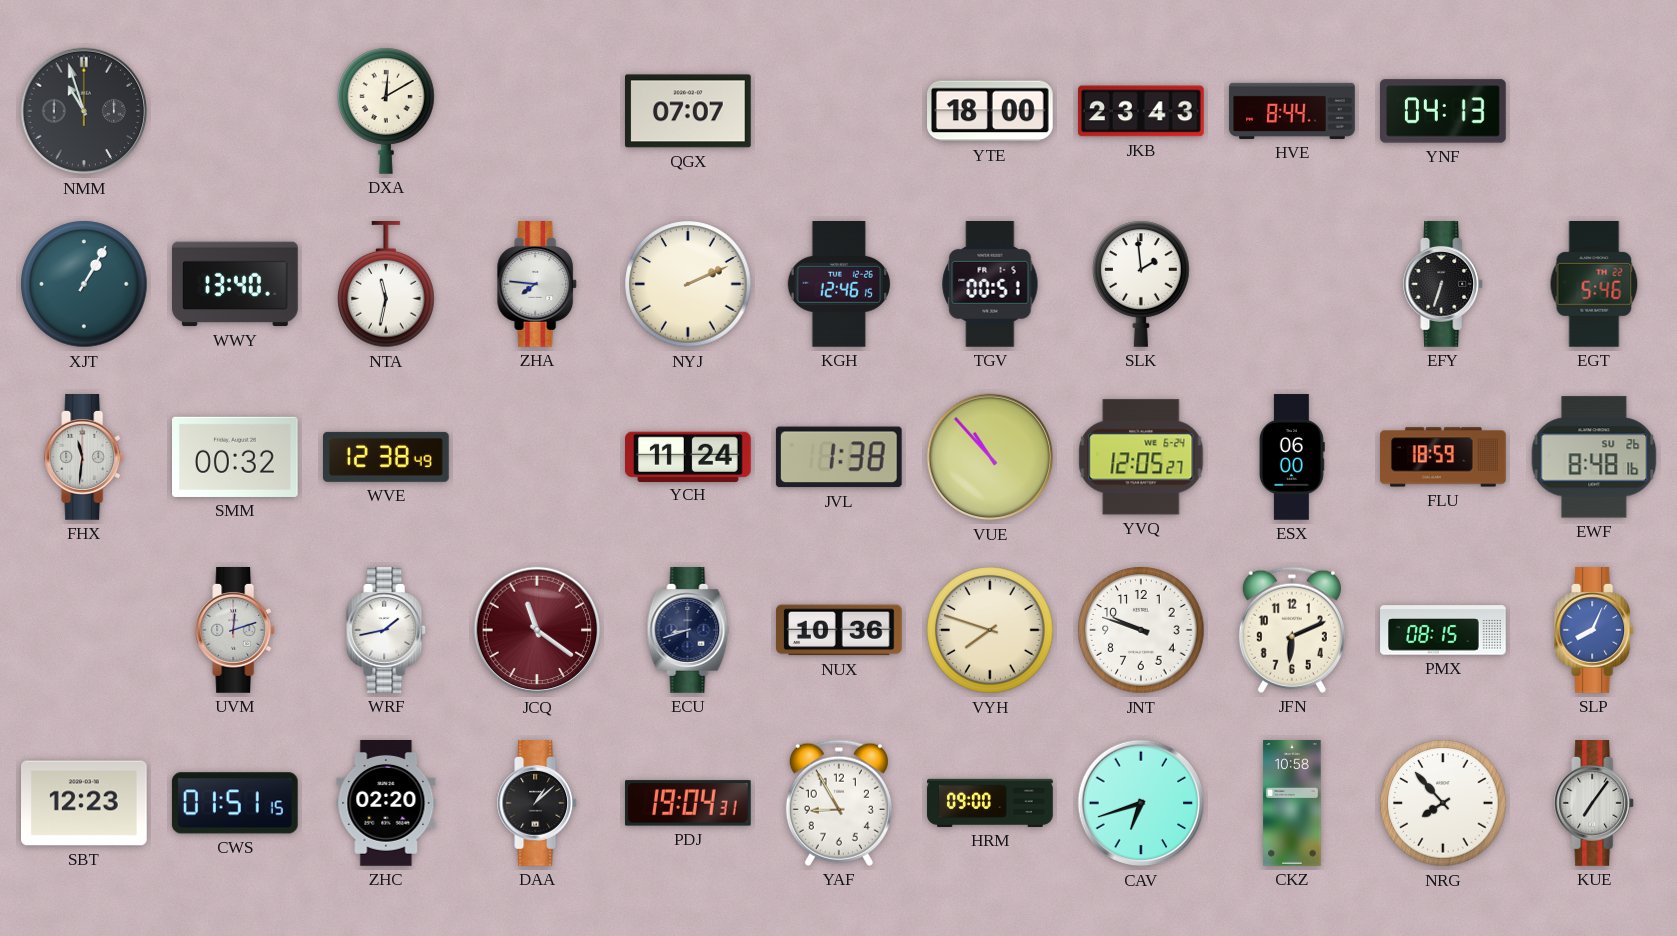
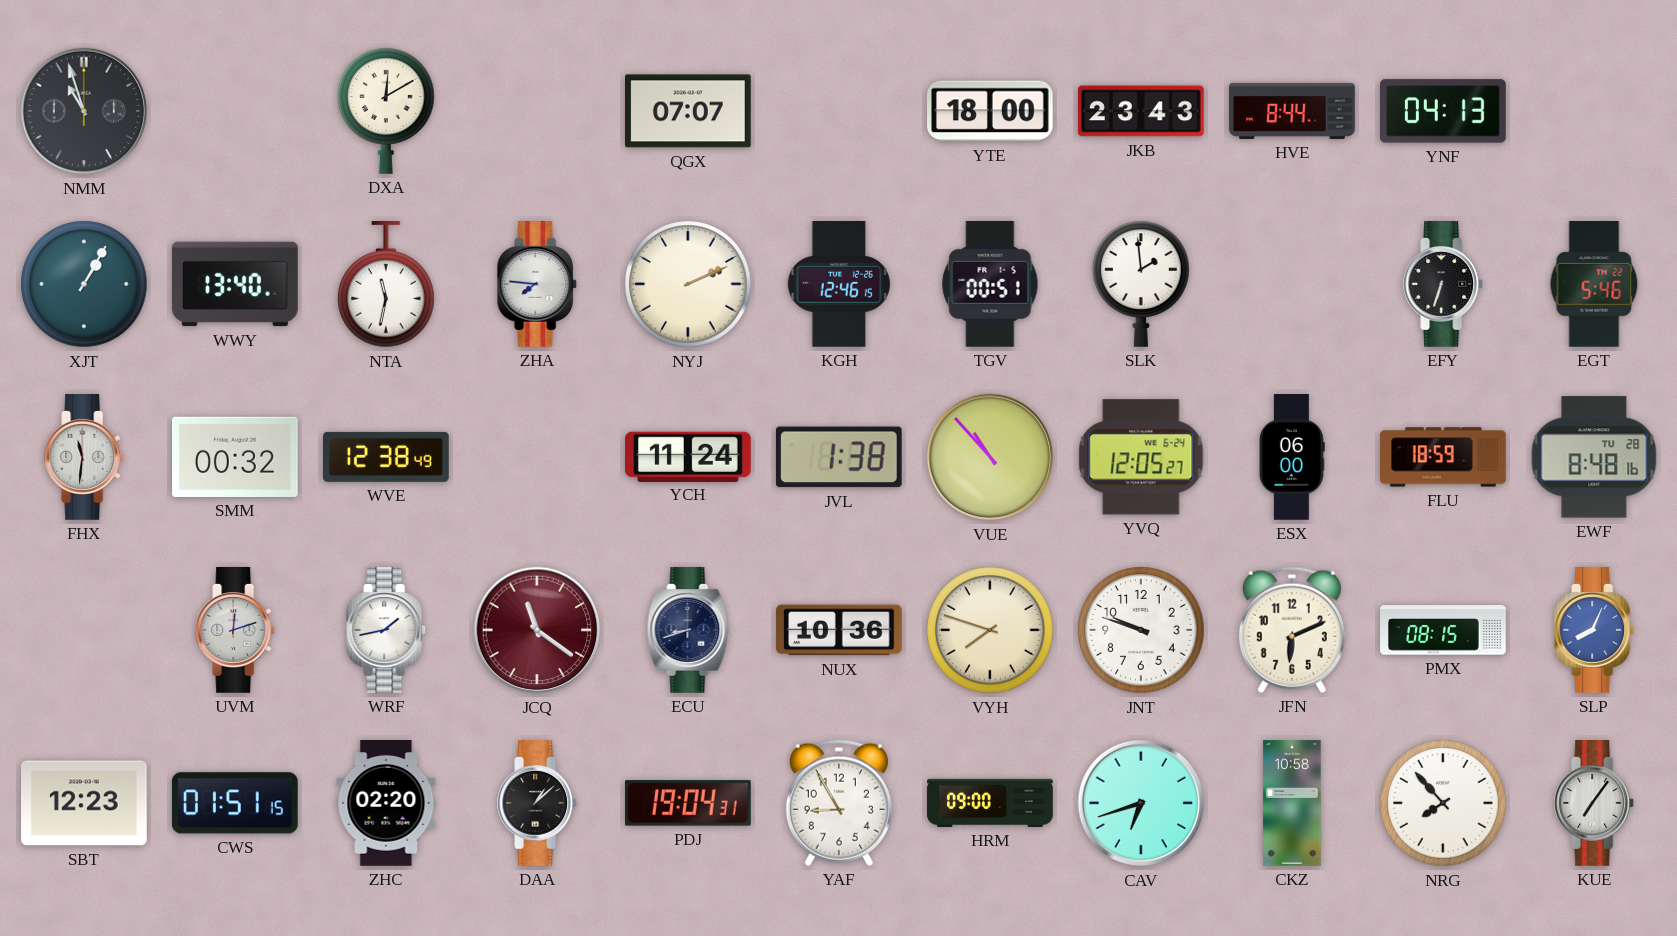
EWF date: SU 26 -> TU 28 (1594, 457)
